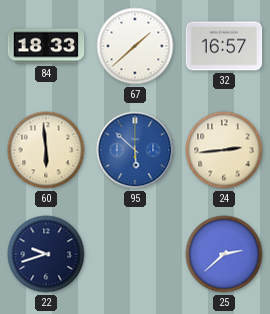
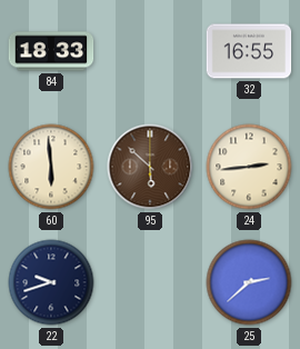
67: 1:38 -> none (135, 46)
32: 16:57 -> 16:55 (249, 51)
95 dial: blue -> brown (150, 167)
